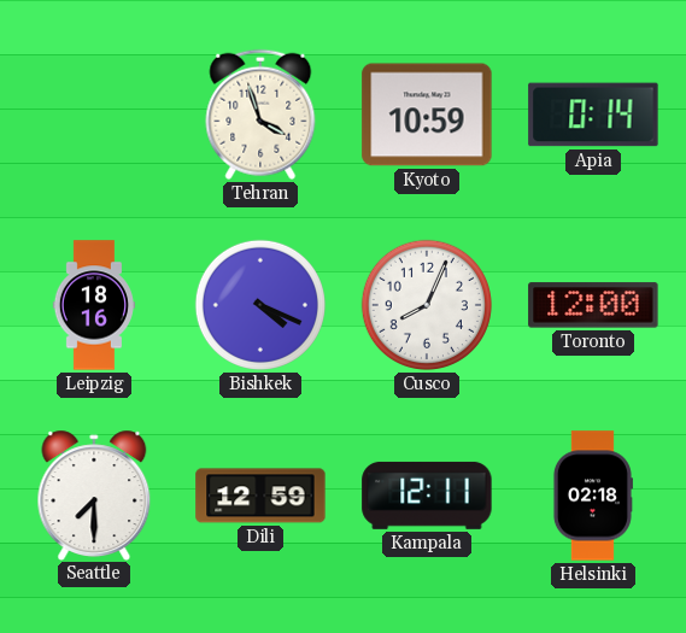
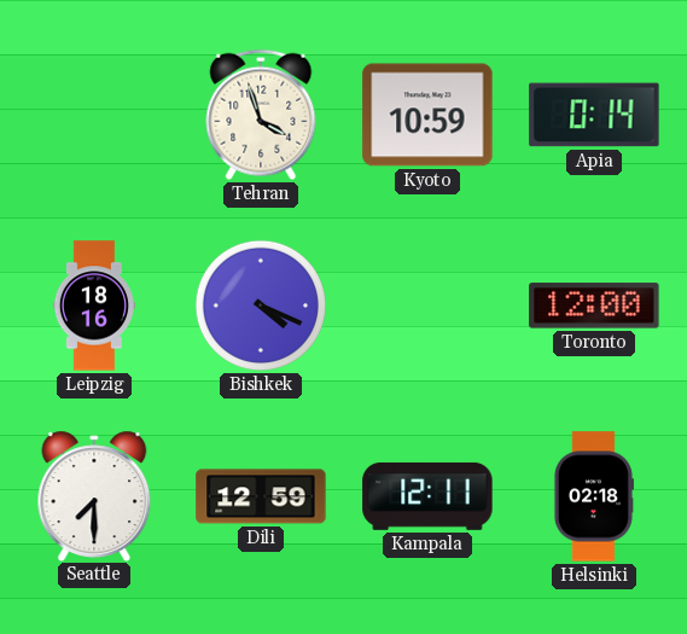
Cusco: 8:04 -> none (427, 305)
